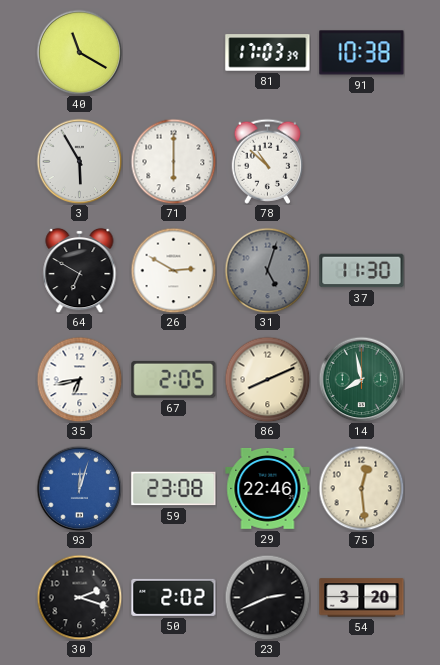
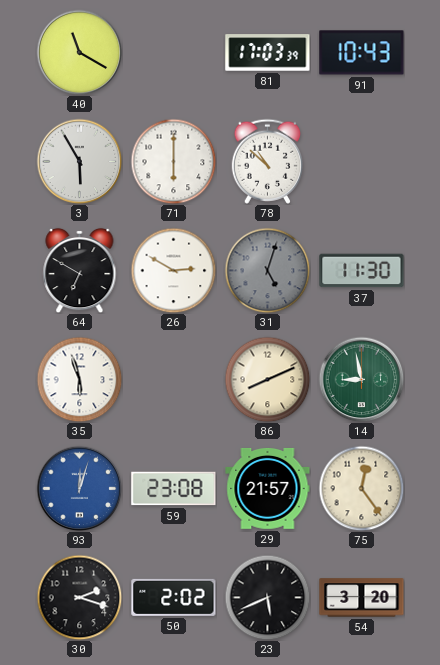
91: 10:38 -> 10:43 (362, 53)
35: 6:43 -> 5:57 (79, 379)
67: 2:05 -> none (174, 379)
14: 7:58 -> 8:58 (361, 379)
29: 22:46 -> 21:57 (268, 488)
75: 12:29 -> 12:24 (361, 488)
23: 2:41 -> 5:41 (267, 597)
